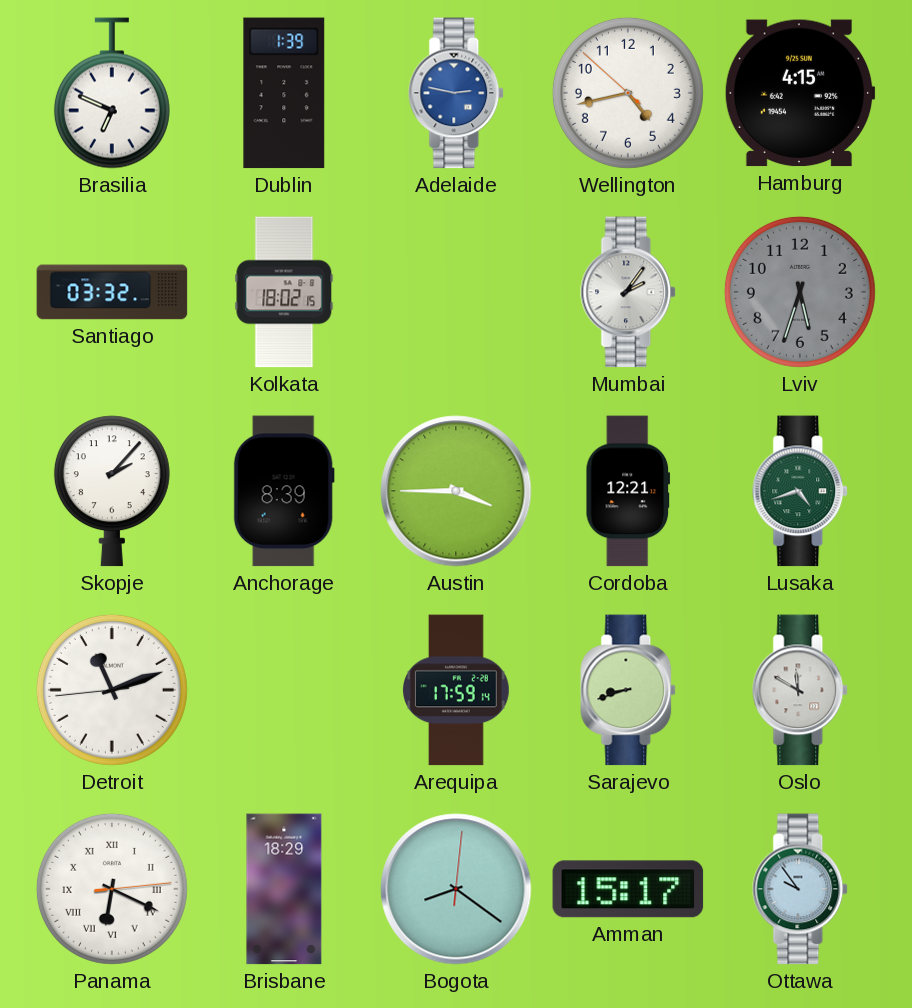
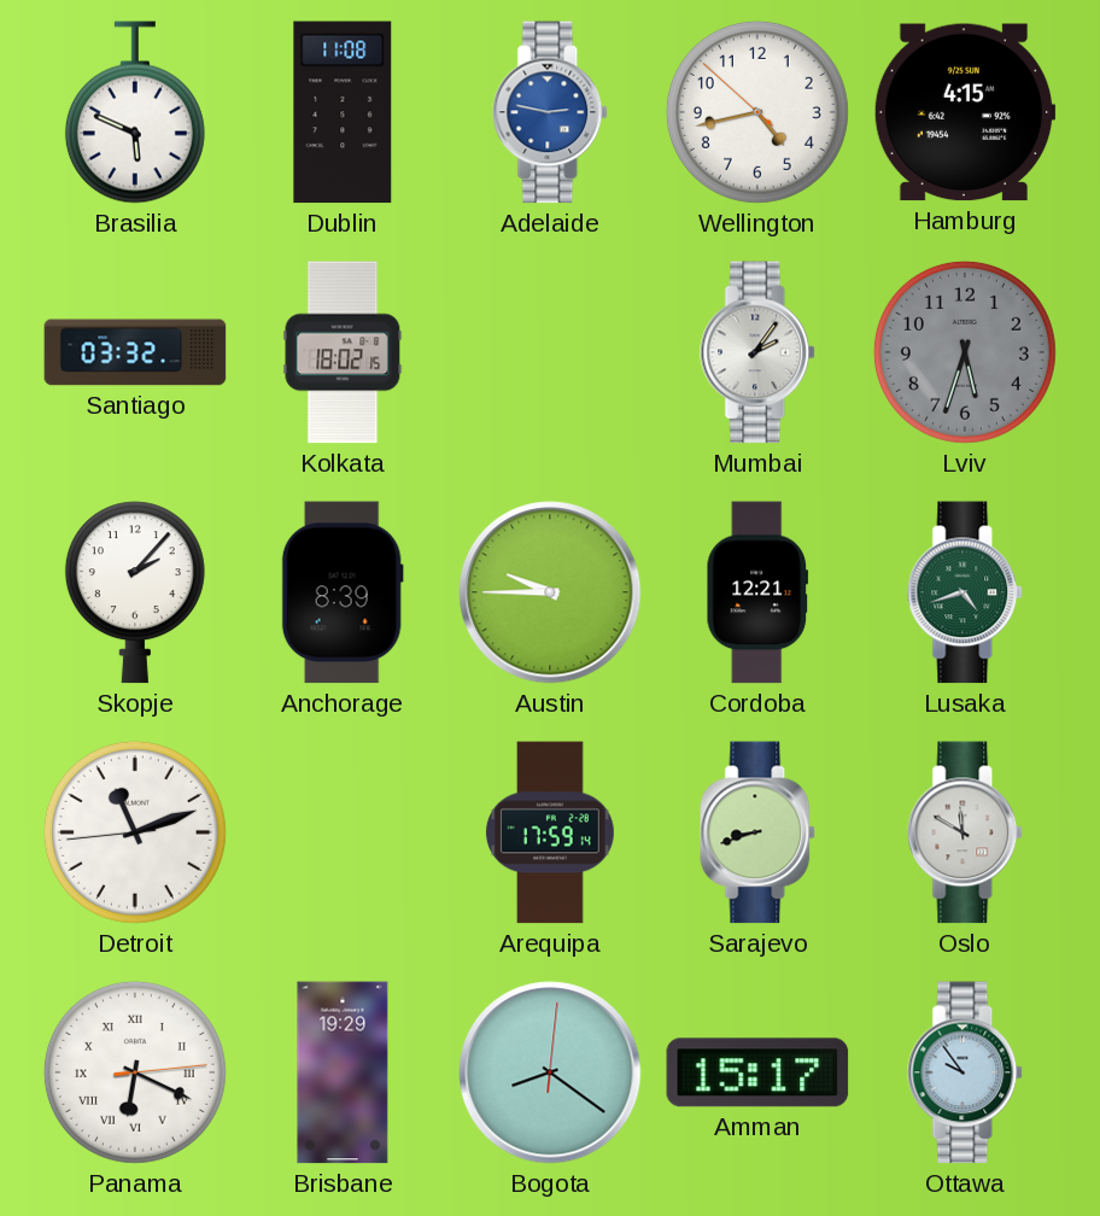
Brasilia: 6:49 -> 5:49 (135, 112)
Dublin: 1:39 -> 11:08 (343, 112)
Austin: 3:45 -> 9:45 (550, 592)
Brisbane: 18:29 -> 19:29 (343, 1072)
